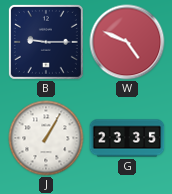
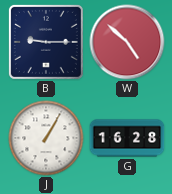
W: 4:49 -> 4:52 (127, 42)
G: 23:35 -> 16:28 (127, 138)
